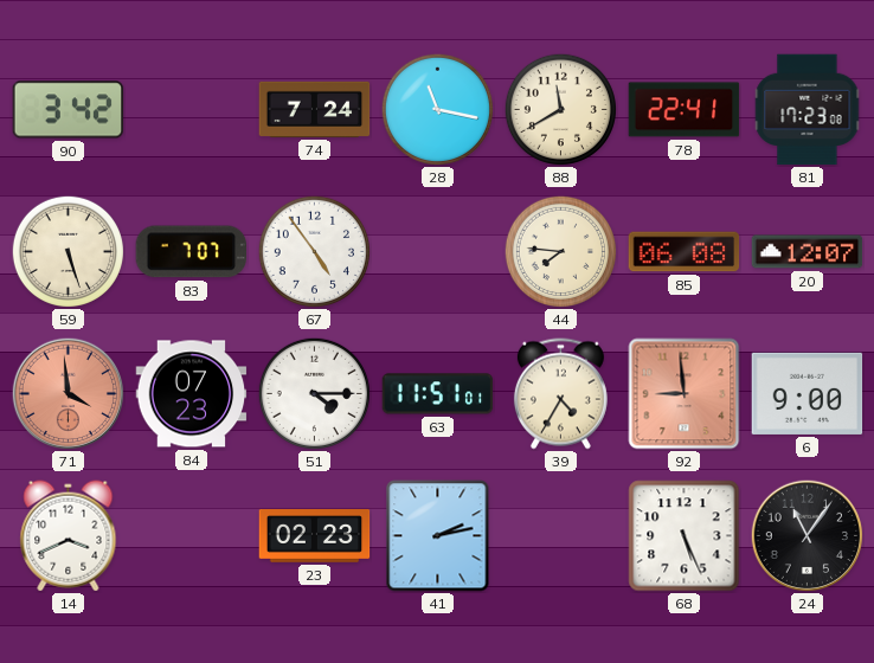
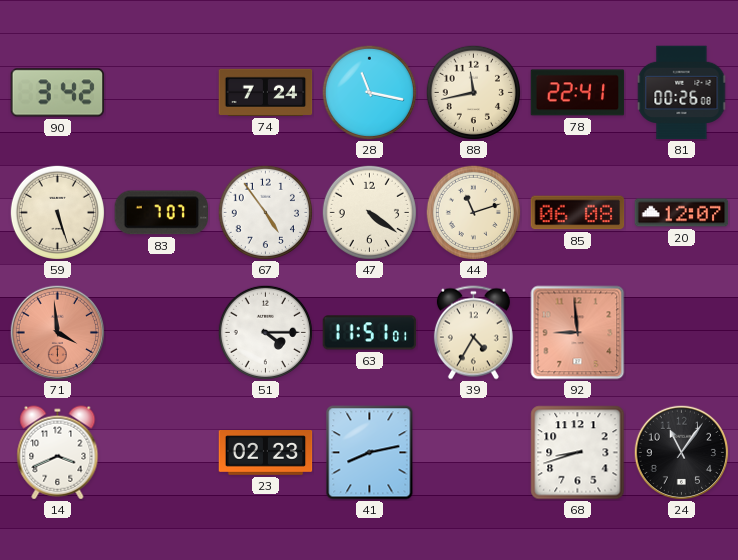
88: 11:40 -> 11:43 (473, 92)
81: 17:23 -> 00:26 (682, 93)
47: none -> 4:21 (369, 212)
44: 7:46 -> 11:12 (473, 212)
84: 07:23 -> none (192, 394)
6: 9:00 -> none (808, 393)
41: 2:13 -> 8:13 (370, 453)
68: 5:26 -> 8:42 (578, 453)
